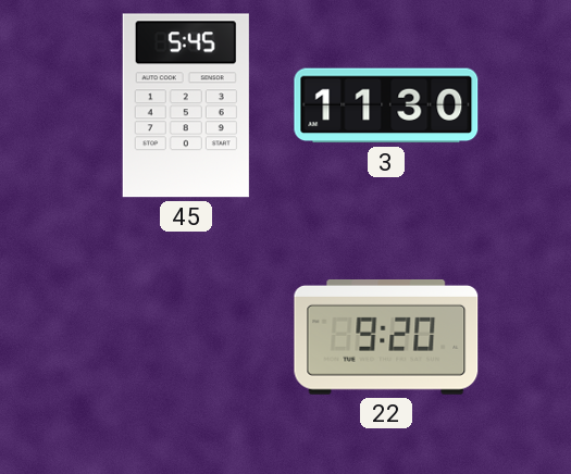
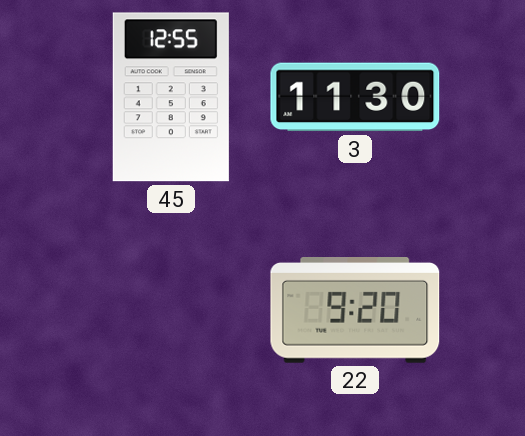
45: 5:45 -> 12:55 (171, 97)
